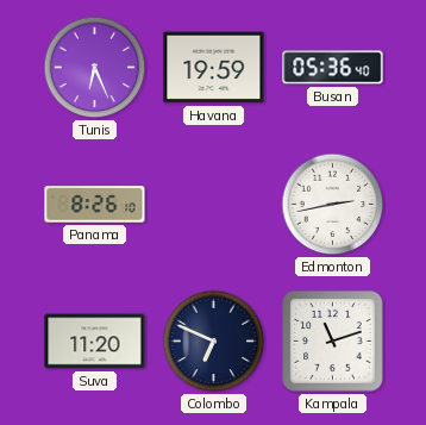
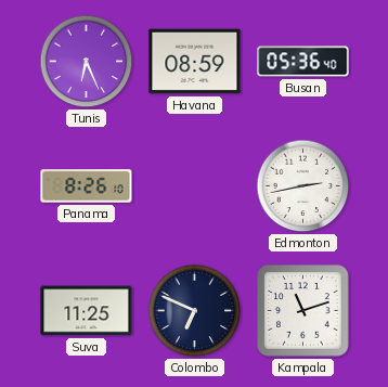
Havana: 19:59 -> 08:59 (195, 62)
Suva: 11:20 -> 11:25 (87, 311)
